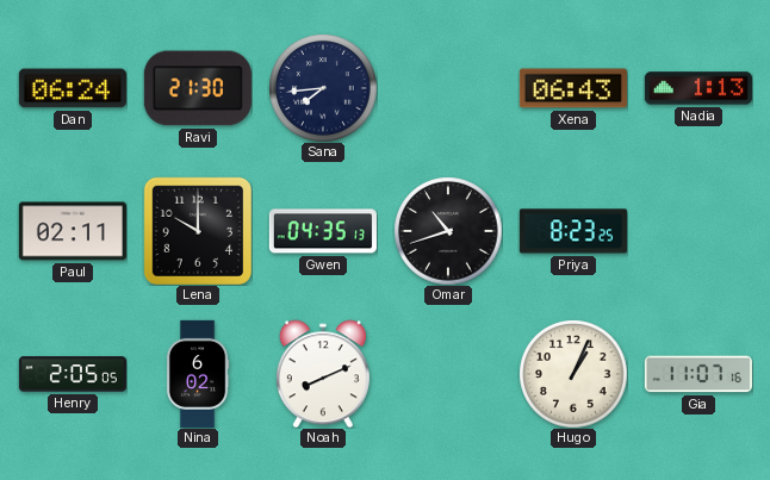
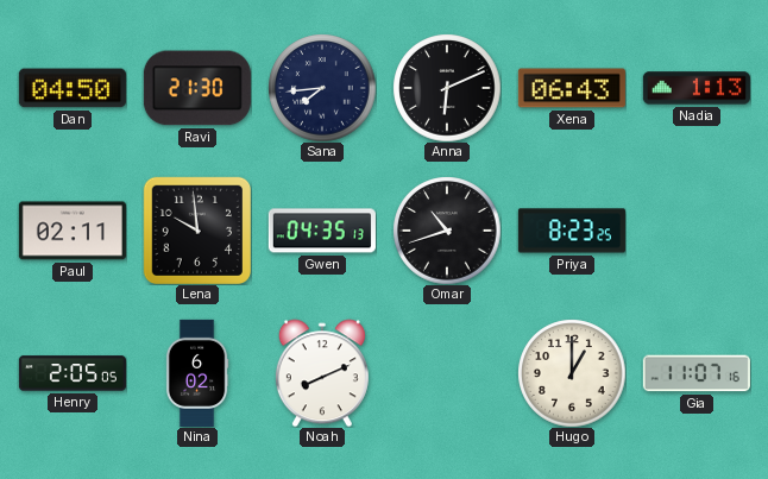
Dan: 06:24 -> 04:50 (73, 88)
Anna: none -> 6:11 (447, 88)
Lena: 10:00 -> 9:59 (196, 229)
Hugo: 1:04 -> 1:00 (572, 373)
